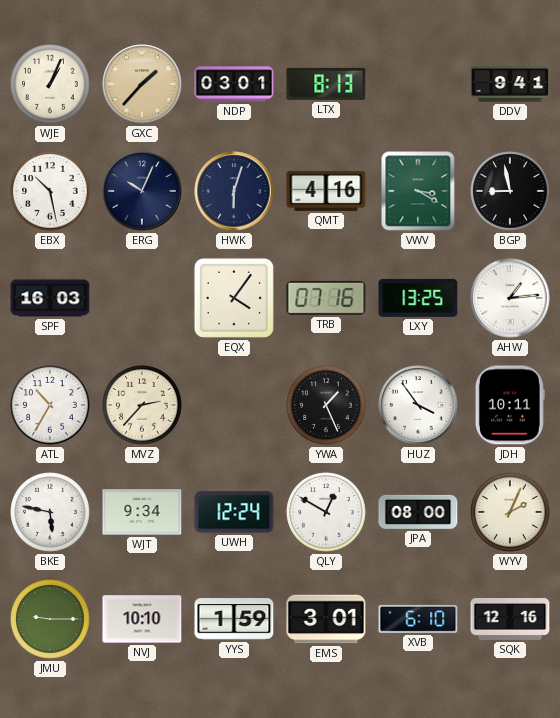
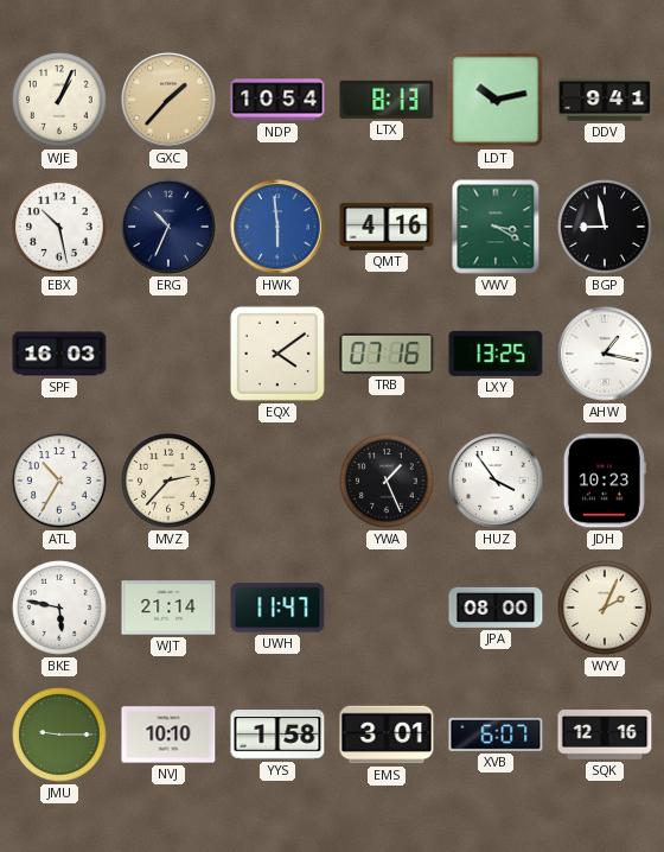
NDP: 03:01 -> 10:54 (277, 100)
LDT: none -> 10:13 (496, 100)
ERG: 10:04 -> 10:34 (168, 227)
HWK: 6:03 -> 5:59 (277, 227)
HWK dial: navy -> blue (277, 227)
EQX: 4:06 -> 4:09 (277, 354)
AHW: 1:14 -> 1:17 (605, 354)
JDH: 10:11 -> 10:23 (605, 481)
WJT: 9:34 -> 21:14 (168, 608)
UWH: 12:24 -> 11:47 (277, 608)
QLY: 12:50 -> none (326, 512)
YYS: 1:59 -> 1:58 (277, 735)
XVB: 6:10 -> 6:07 (496, 735)
